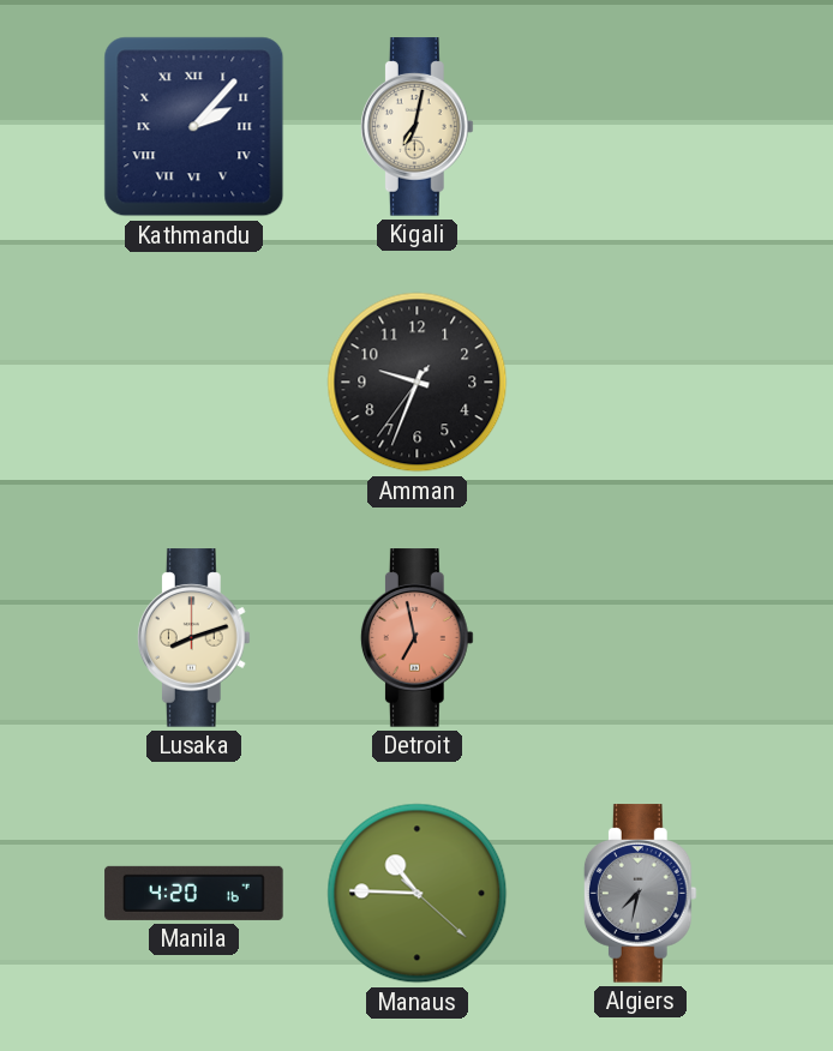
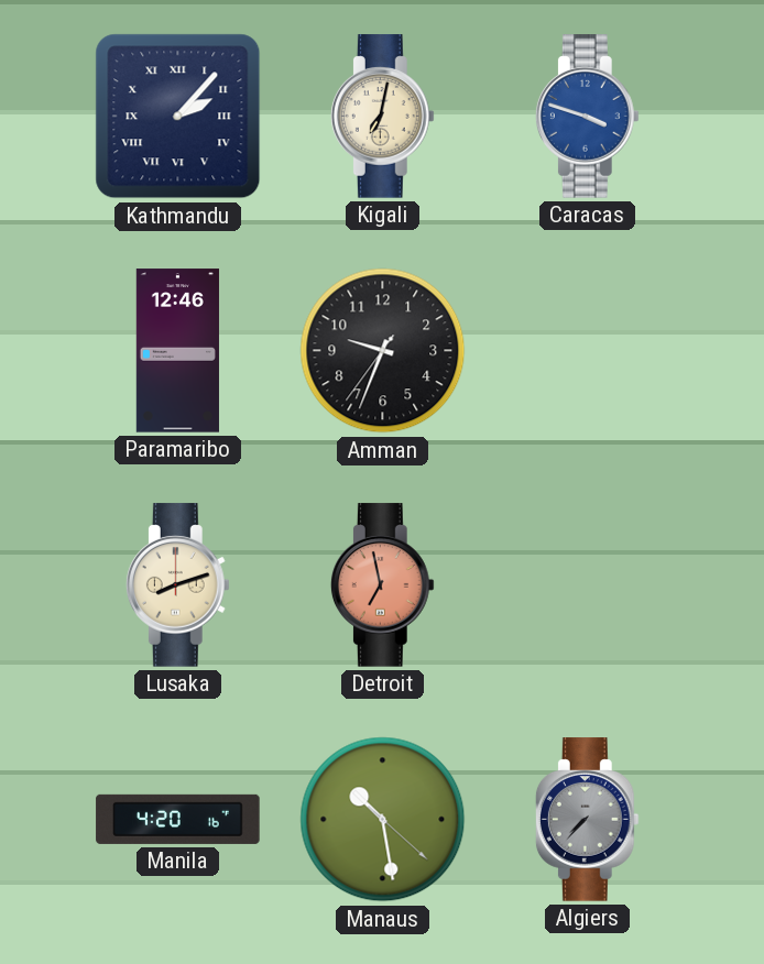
Caracas: none -> 3:48 (587, 117)
Paramaribo: none -> 12:46 (177, 351)
Manaus: 10:45 -> 10:28 (383, 820)
Algiers: 7:32 -> 7:37 (587, 820)
